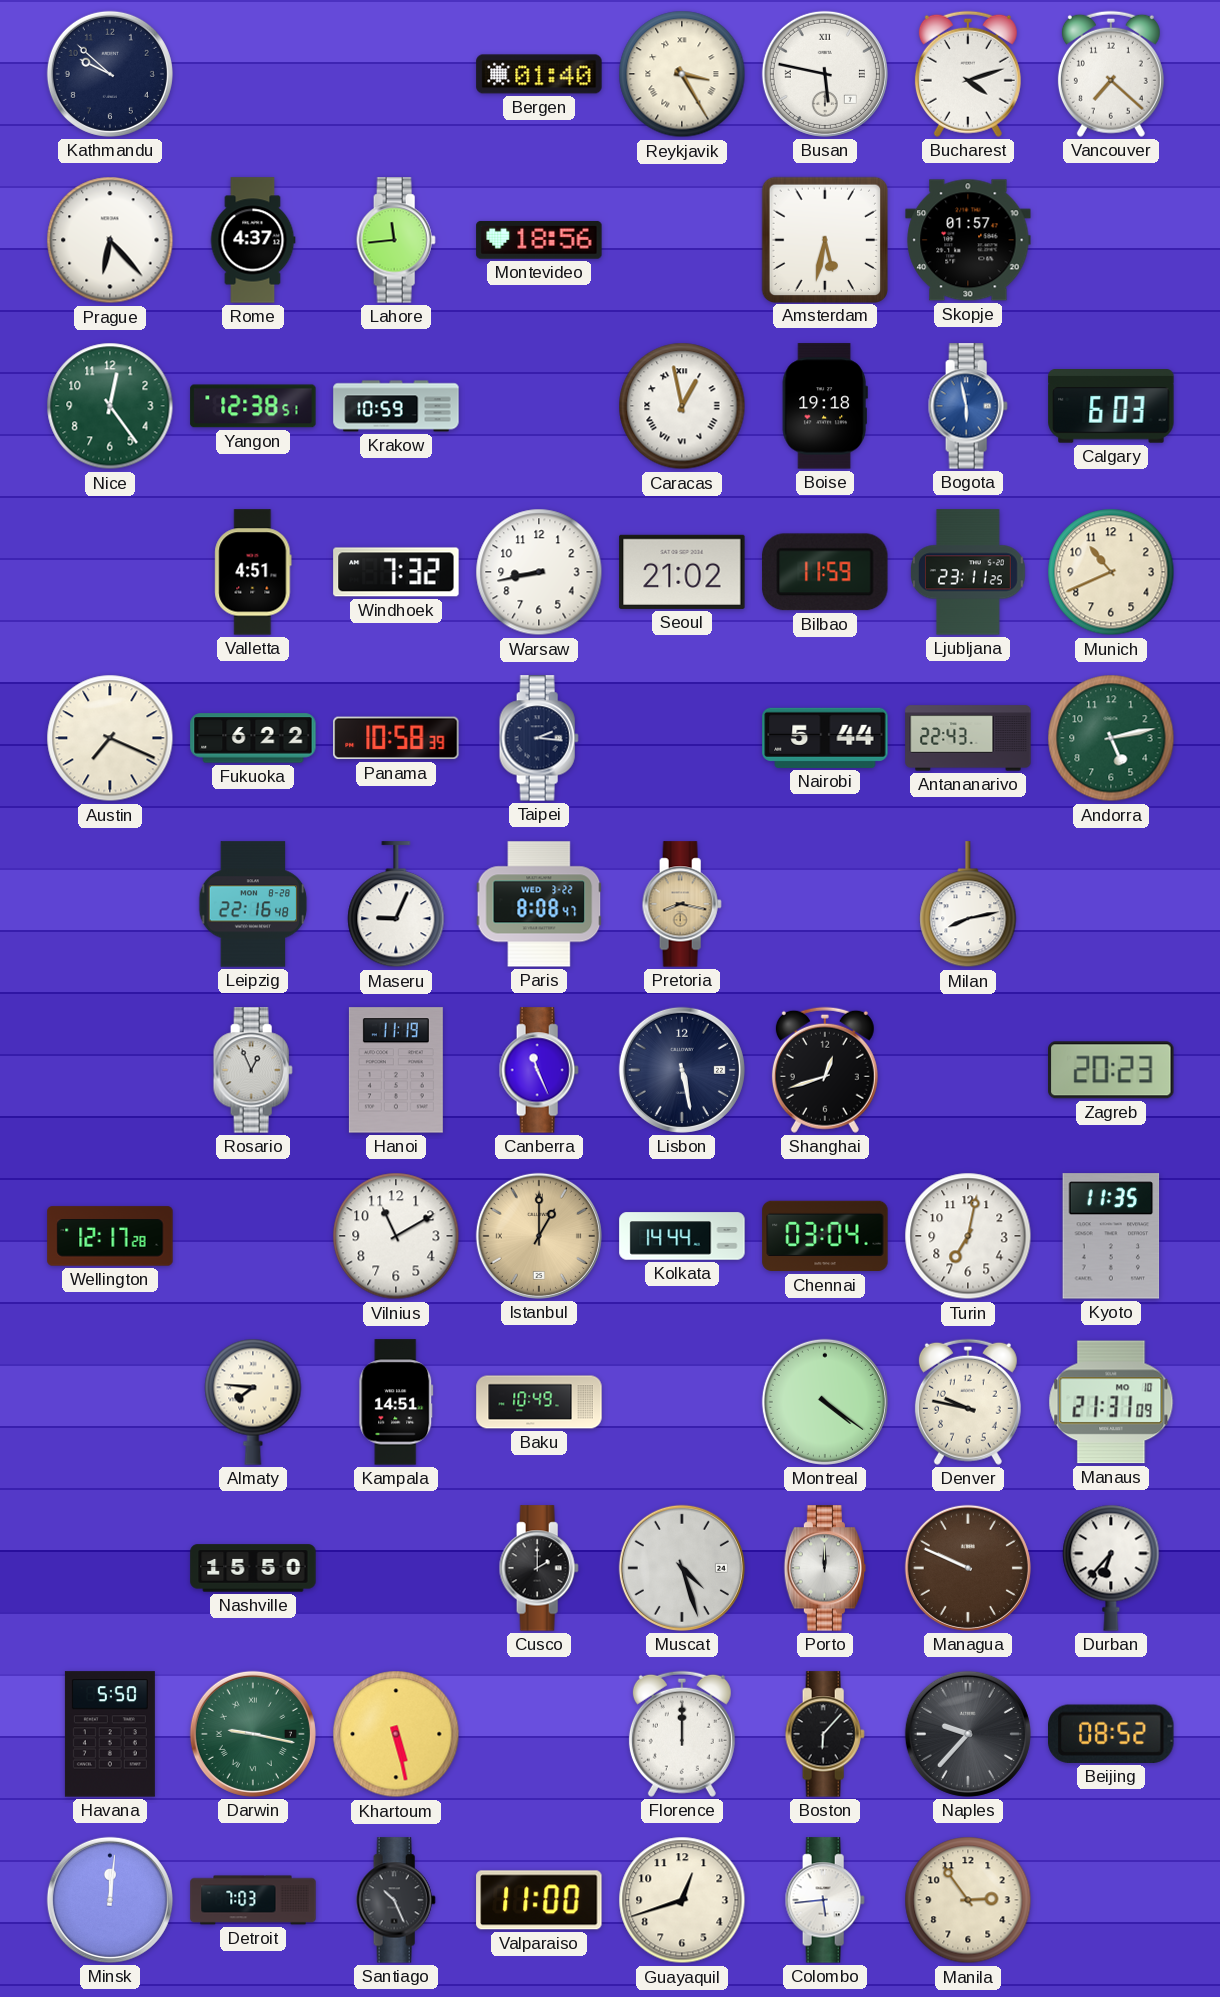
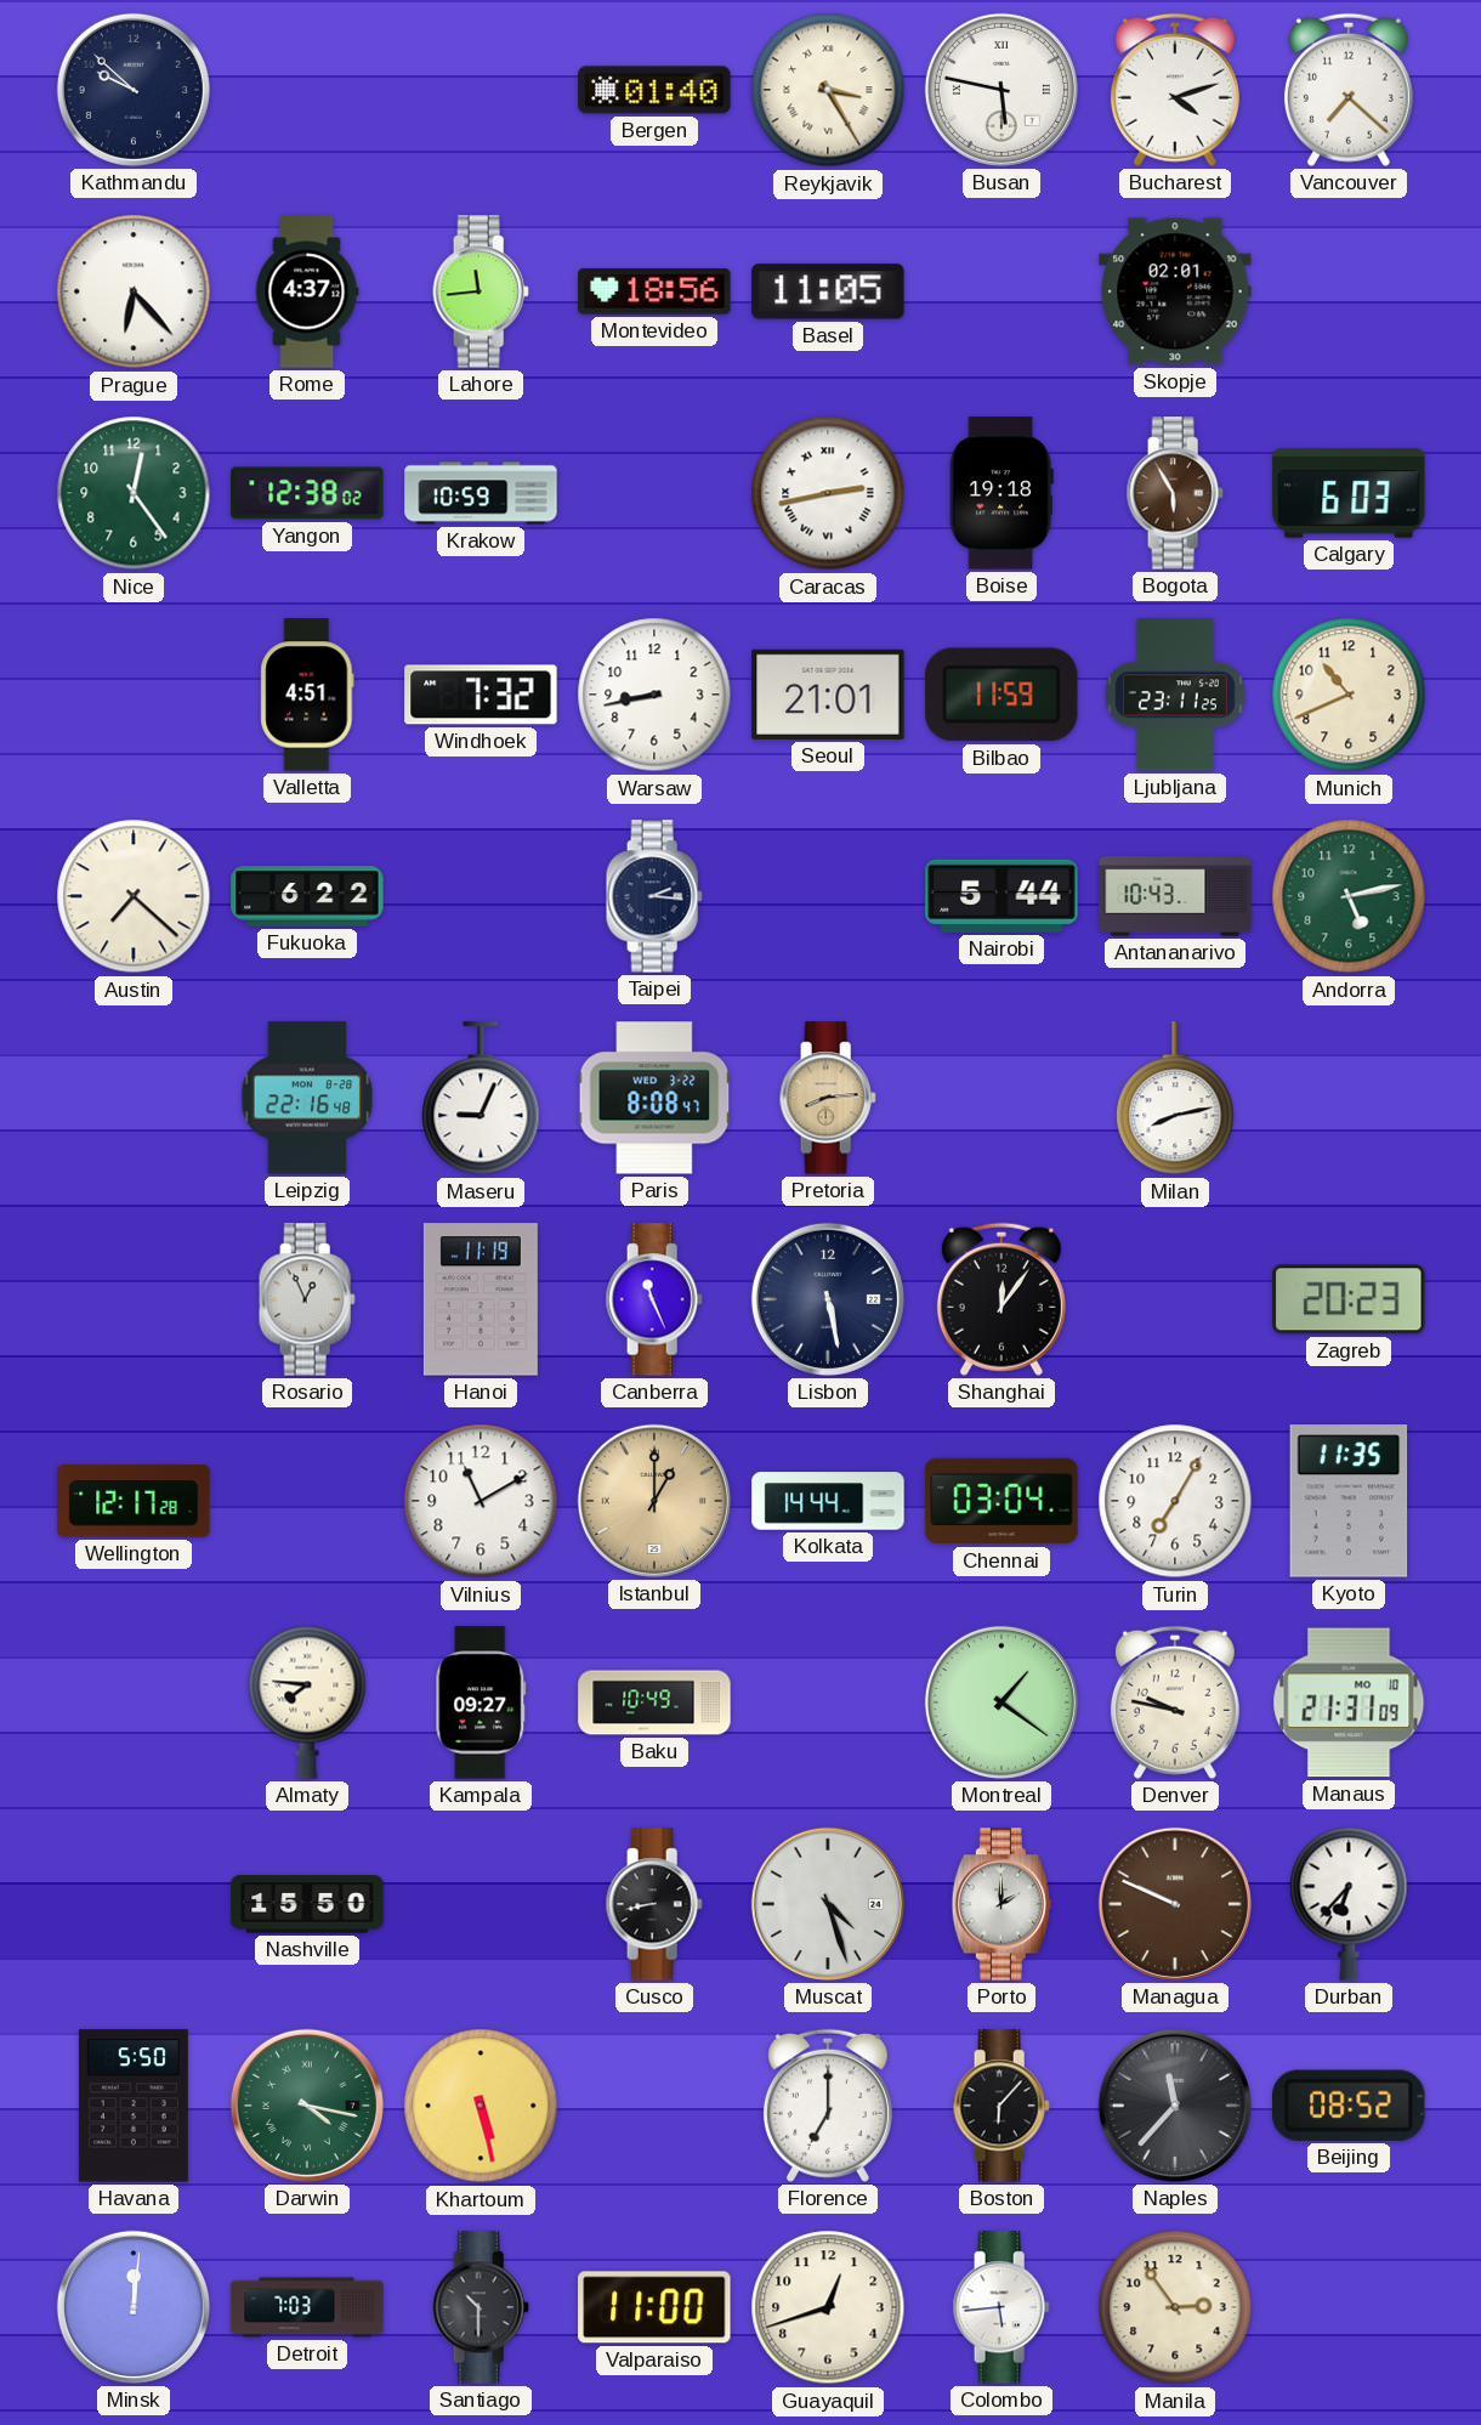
Basel: none -> 11:05 (828, 291)
Amsterdam: 5:32 -> none (824, 239)
Skopje: 01:57 -> 02:01 (1175, 291)
Yangon: 12:38:51 -> 12:38:02 (307, 493)
Caracas: 12:58 -> 2:43 (828, 493)
Bogota: 5:58 -> 5:55 (1175, 493)
Bogota dial: blue -> brown (1175, 493)
Seoul: 21:02 -> 21:01 (828, 695)
Austin: 7:19 -> 7:22 (134, 896)
Panama: 10:58 -> none (396, 738)
Antananarivo: 22:43 -> 10:43 (1175, 896)
Pretoria: 8:17 -> 8:14 (828, 1098)
Shanghai: 12:42 -> 12:06 (1001, 1299)
Turin: 7:02 -> 7:05 (1175, 1501)
Kampala: 14:51 -> 09:27 (481, 1702)
Montreal: 4:21 -> 1:21 (1001, 1702)
Cusco: 2:00 -> 8:43 (654, 1904)
Porto: 12:00 -> 2:00 (1001, 1904)
Darwin: 9:17 -> 4:17 (307, 2106)
Florence: 12:00 -> 7:00 (828, 2106)
Naples: 9:37 -> 11:37 (1175, 2106)
Santiago: 10:26 -> 10:30 (481, 2307)
